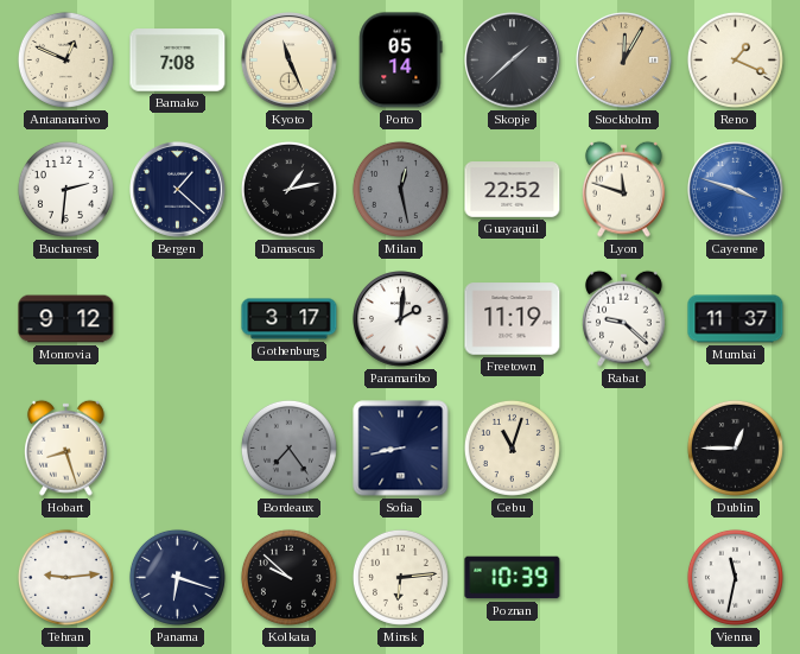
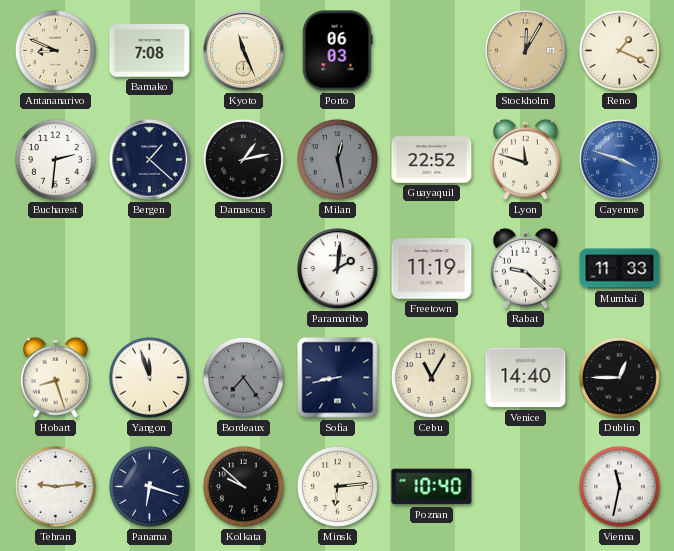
Antananarivo: 12:49 -> 8:49 (55, 50)
Porto: 05:14 -> 06:03 (338, 51)
Skopje: 1:38 -> none (513, 61)
Monrovia: 9:12 -> none (66, 319)
Gothenburg: 3:17 -> none (290, 319)
Mumbai: 11:37 -> 11:33 (620, 269)
Yangon: none -> 11:57 (149, 377)
Cebu: 11:03 -> 11:05 (431, 377)
Venice: none -> 14:40 (526, 378)
Poznan: 10:39 -> 10:40 (432, 487)
